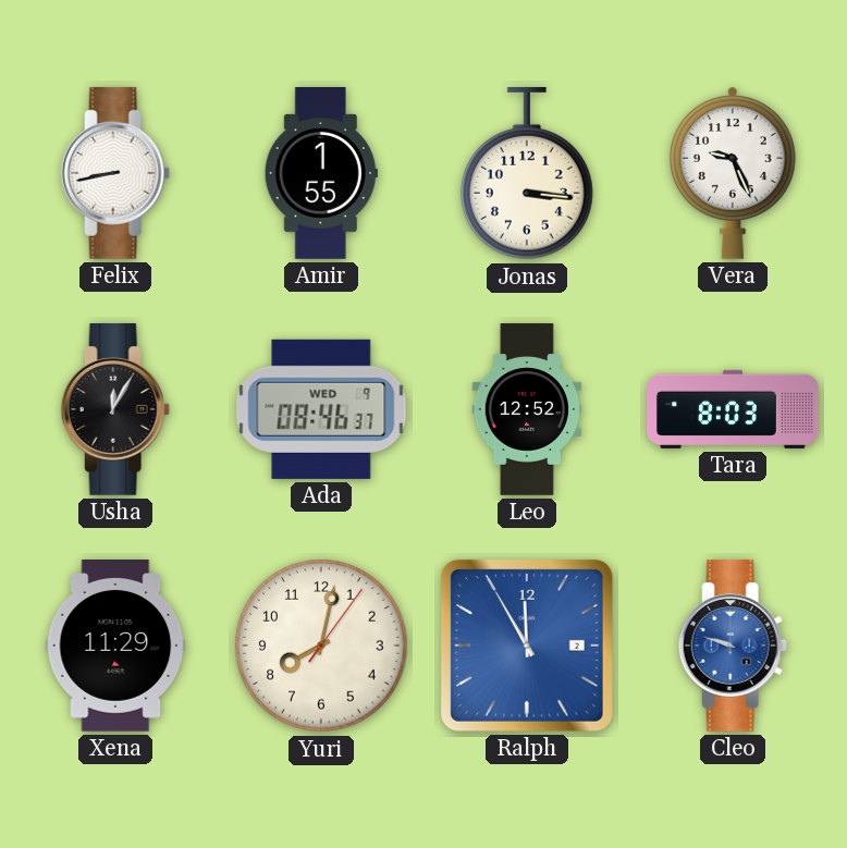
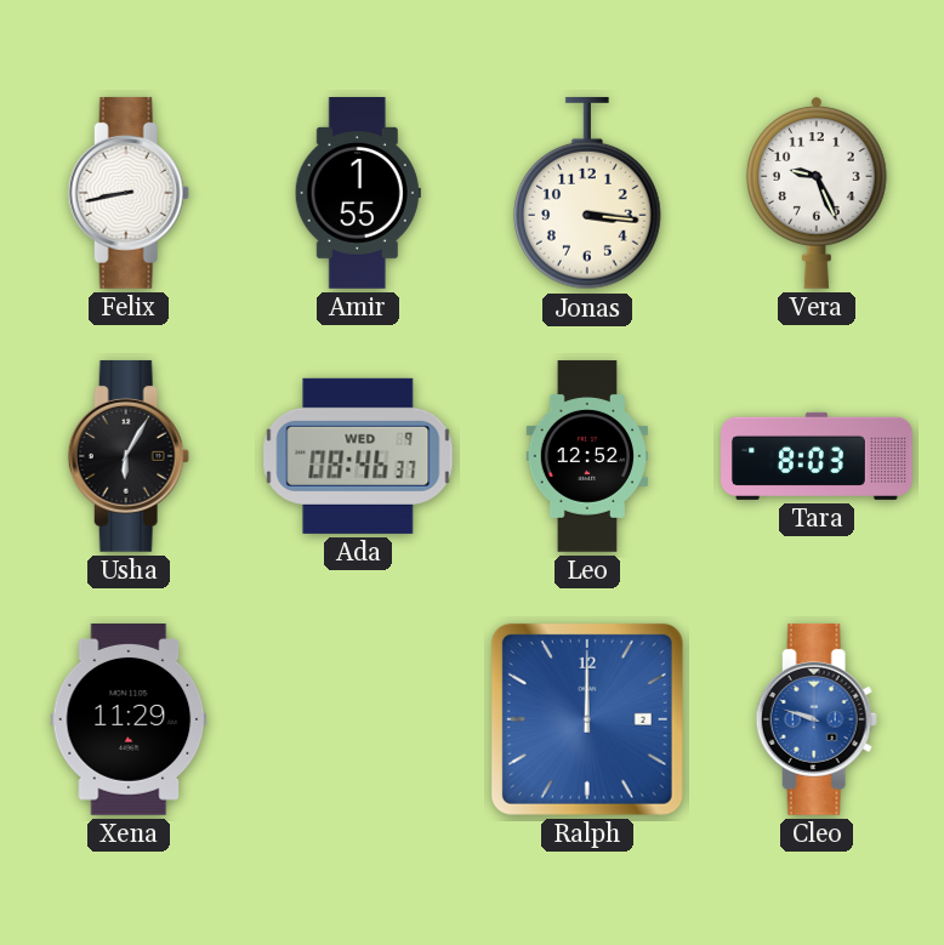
Usha: 12:05 -> 6:05 (129, 456)
Yuri: 8:02 -> none (321, 646)
Ralph: 11:55 -> 12:00 (587, 719)
